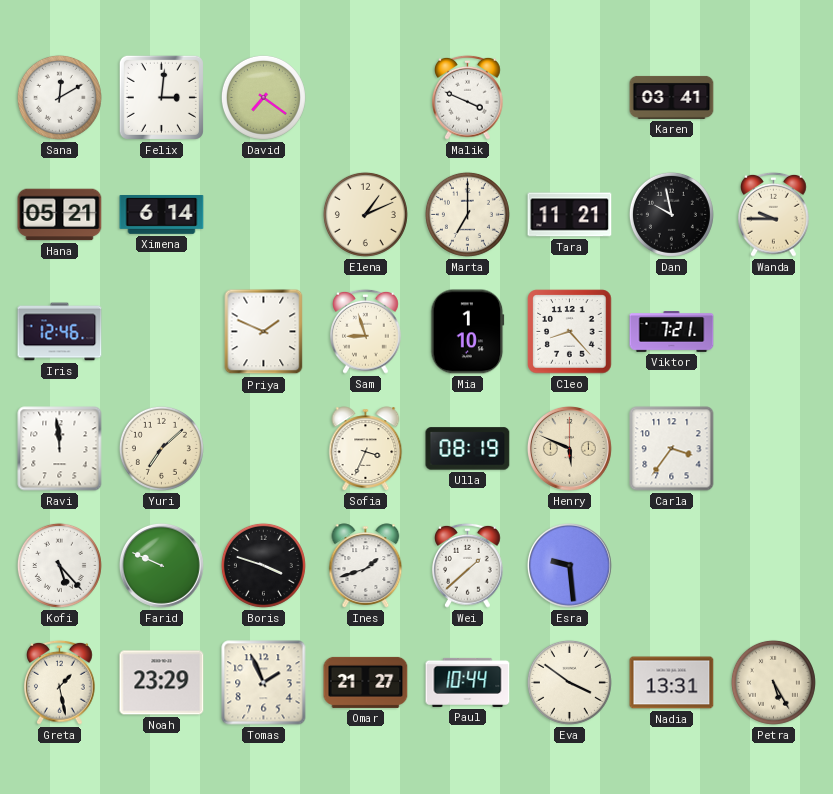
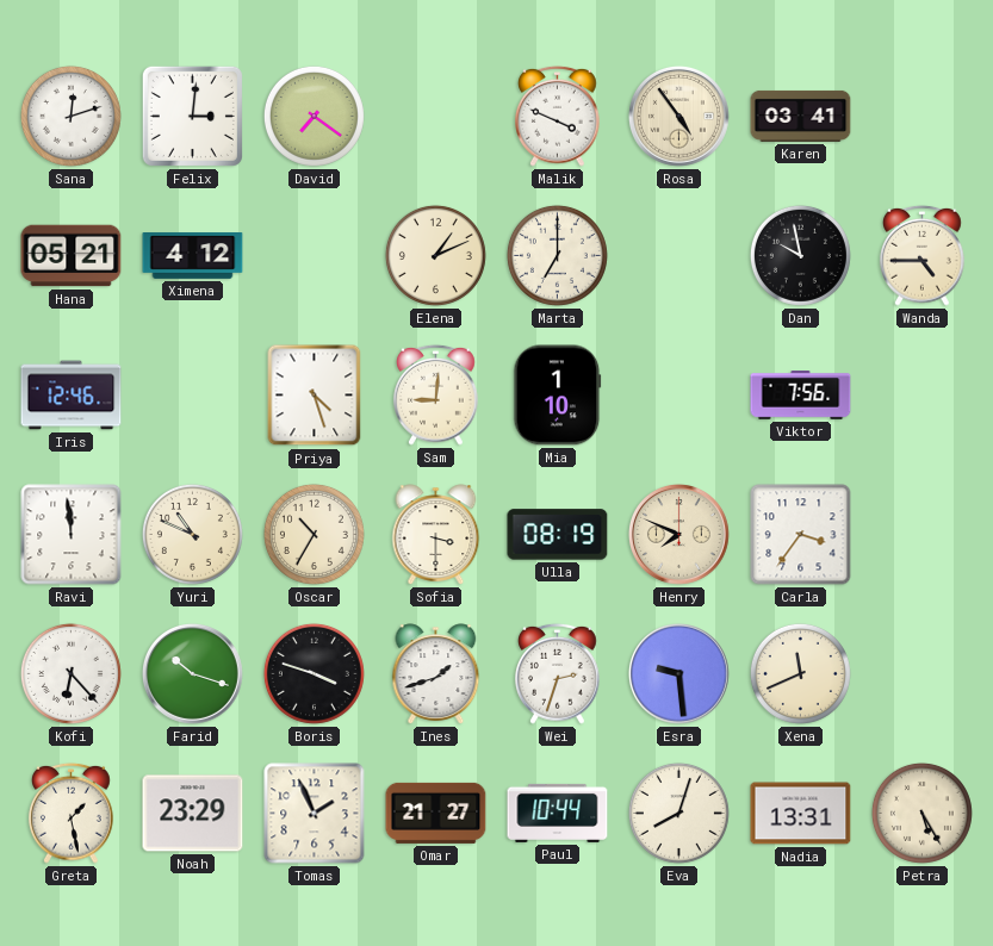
Sana: 12:10 -> 12:12 (70, 116)
Rosa: none -> 4:54 (678, 116)
Ximena: 6:14 -> 4:12 (193, 256)
Tara: 11:21 -> none (570, 215)
Wanda: 9:45 -> 4:45 (923, 255)
Priya: 1:49 -> 4:27 (315, 396)
Sam: 8:57 -> 9:01 (436, 394)
Cleo: 8:23 -> none (570, 332)
Viktor: 7:21 -> 7:56 (801, 396)
Yuri: 7:08 -> 10:49 (192, 534)
Oscar: none -> 10:35 (314, 534)
Sofia: 3:34 -> 3:30 (436, 535)
Henry: 5:49 -> 7:49 (678, 534)
Kofi: 5:23 -> 6:23 (70, 673)
Farid: 9:49 -> 10:18 (192, 673)
Wei: 1:38 -> 2:33 (558, 673)
Xena: none -> 11:41 (800, 673)
Eva: 3:51 -> 8:03 (678, 813)
